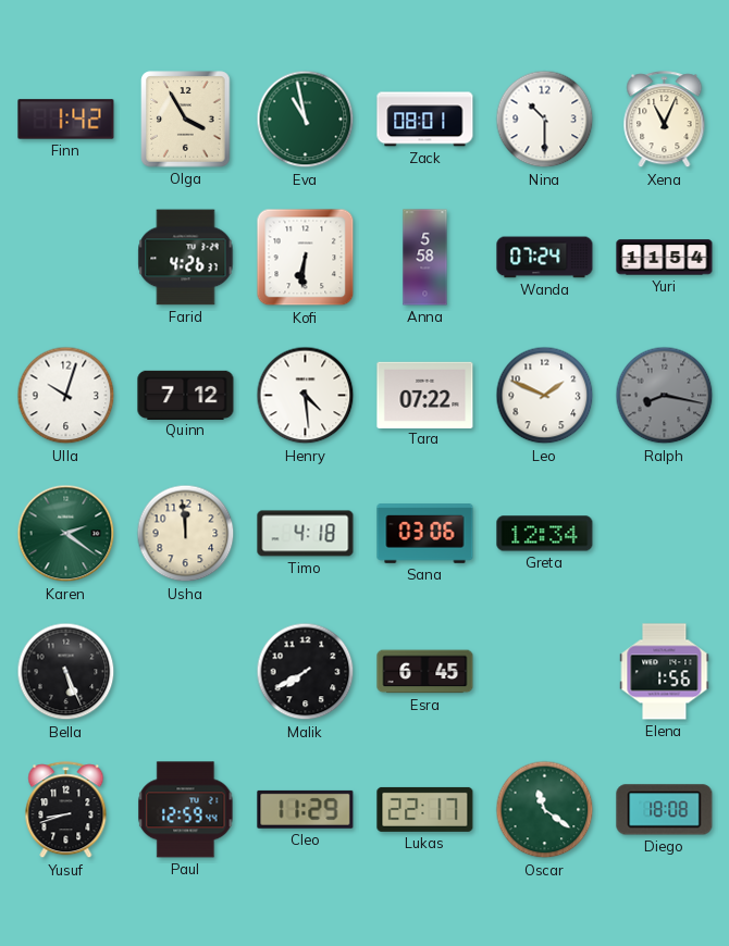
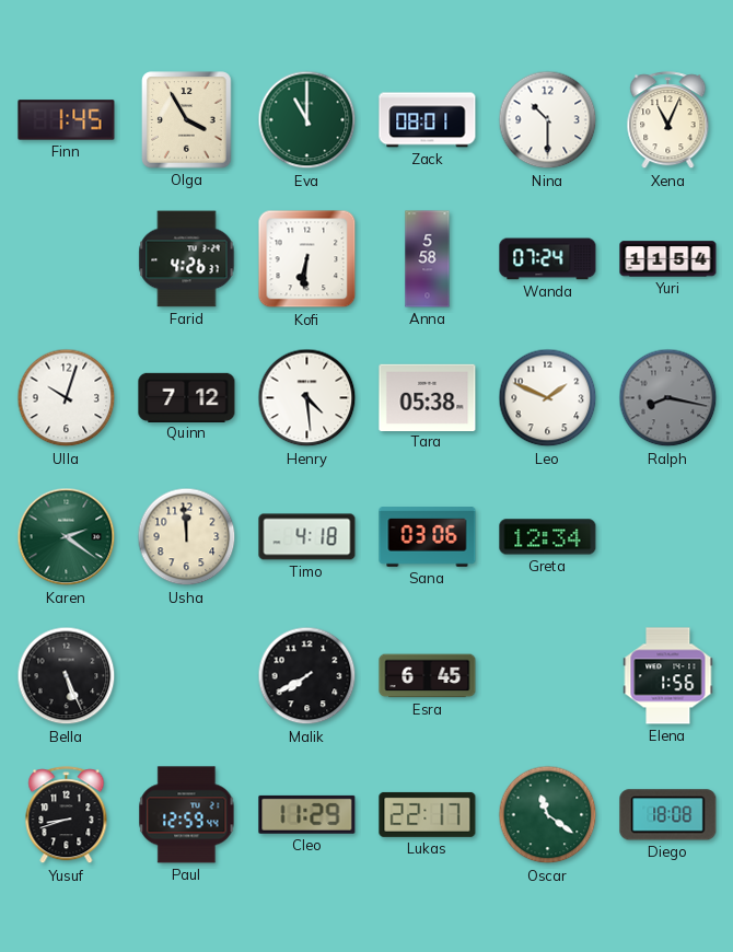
Finn: 1:42 -> 1:45 (67, 120)
Eva: 10:58 -> 11:00 (307, 120)
Tara: 07:22 -> 05:38 (428, 397)
